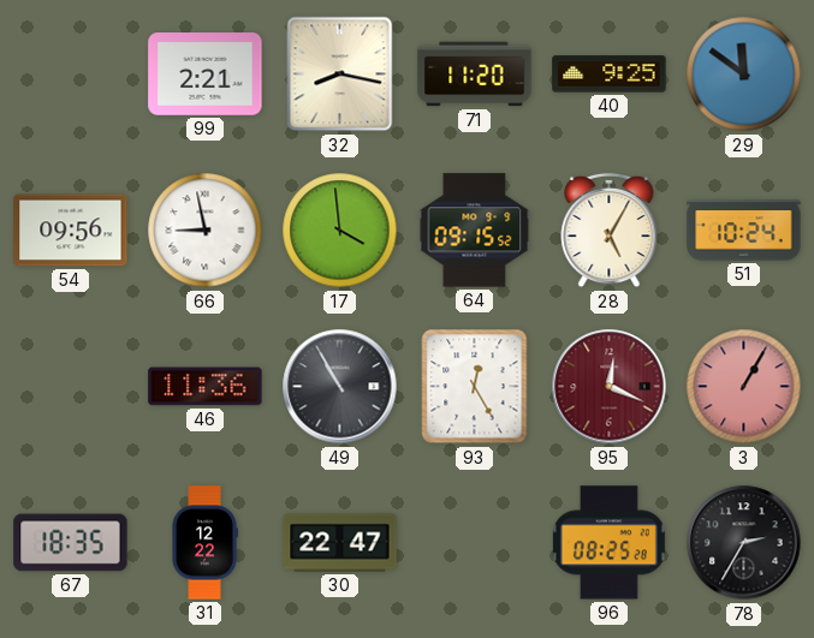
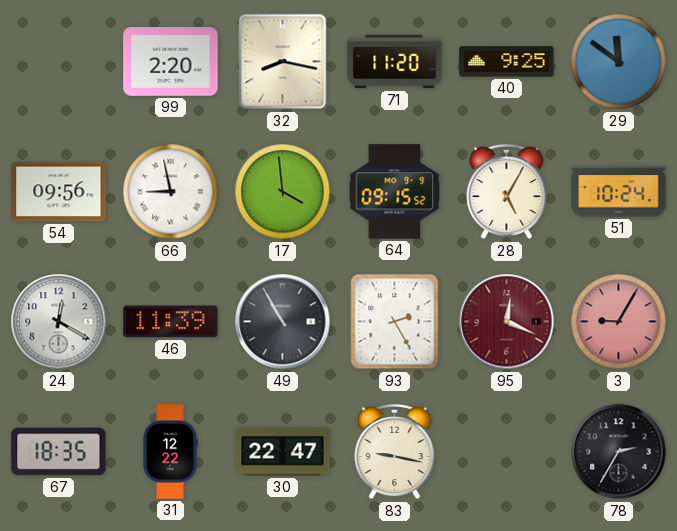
99: 2:21 -> 2:20 (171, 62)
24: none -> 12:20 (59, 322)
46: 11:36 -> 11:39 (171, 322)
93: 12:25 -> 2:25 (395, 322)
3: 1:05 -> 9:05 (619, 322)
83: none -> 9:17 (395, 452)
96: 08:25 -> none (608, 543)
